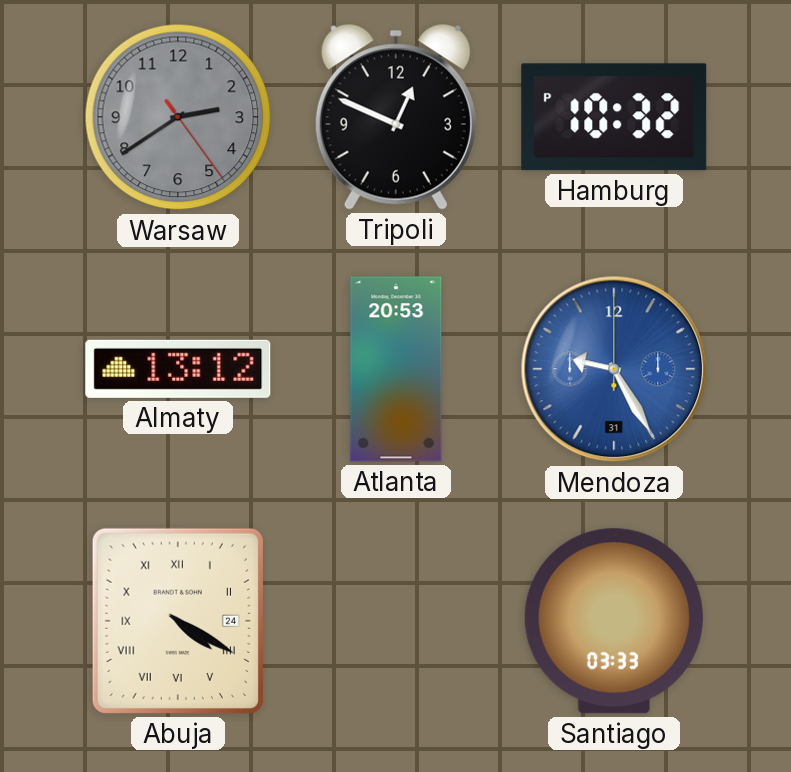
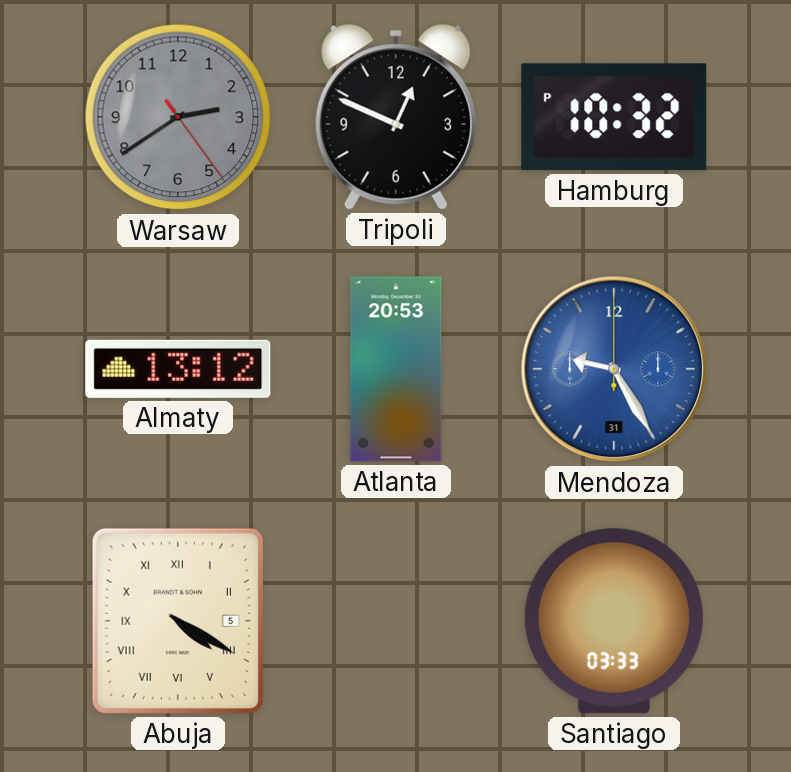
Abuja date: 24 -> 5 (178, 621)
